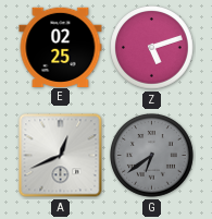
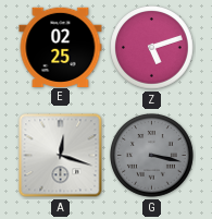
A: 12:41 -> 12:18 (61, 156)
G: 6:39 -> 3:17 (152, 156)
